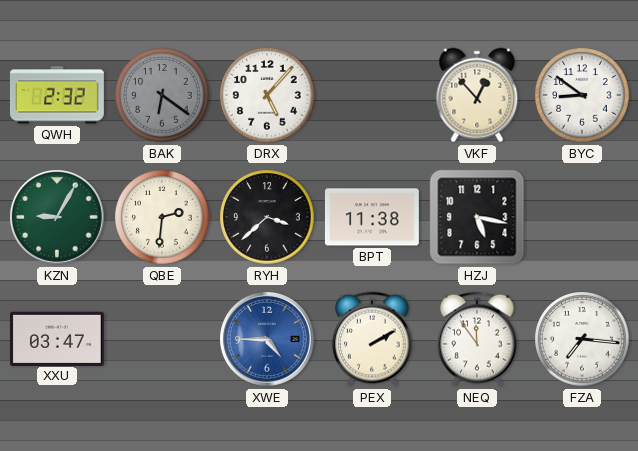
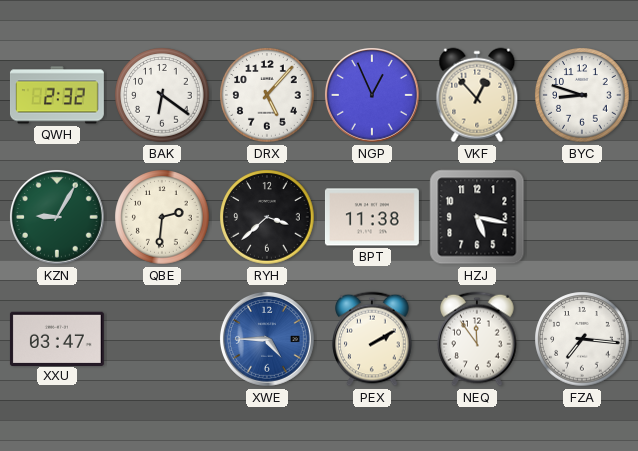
BAK dial: grey -> white (162, 95)
NGP: none -> 12:56 (372, 96)
BYC: 8:51 -> 8:48 (582, 95)
